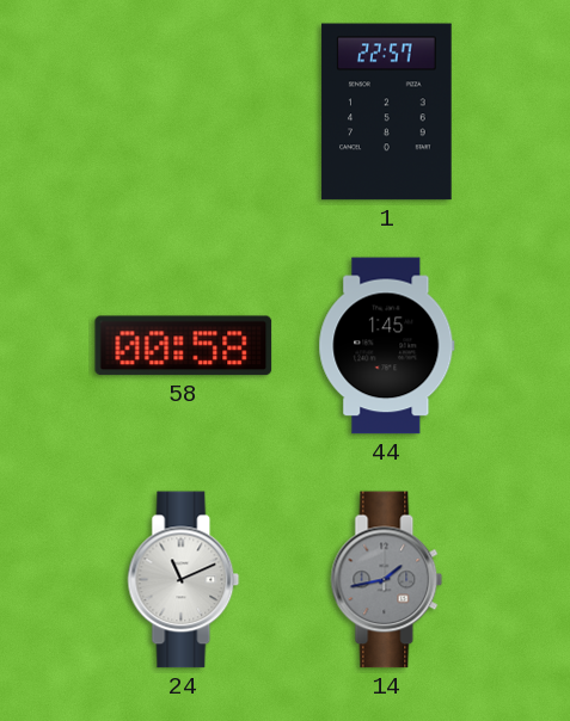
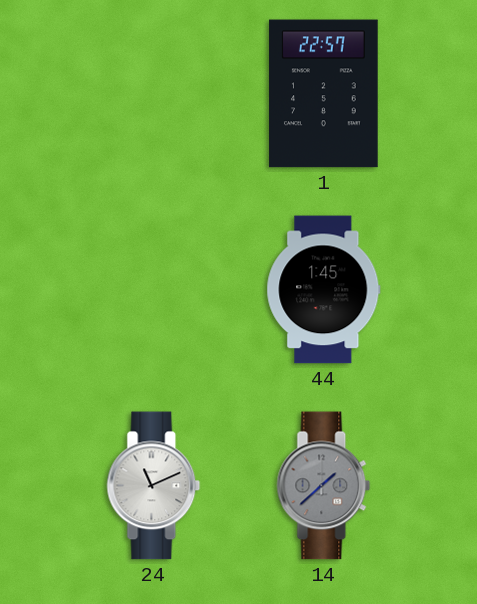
58: 00:58 -> none (184, 346)
14: 1:43 -> 1:38 (324, 486)
